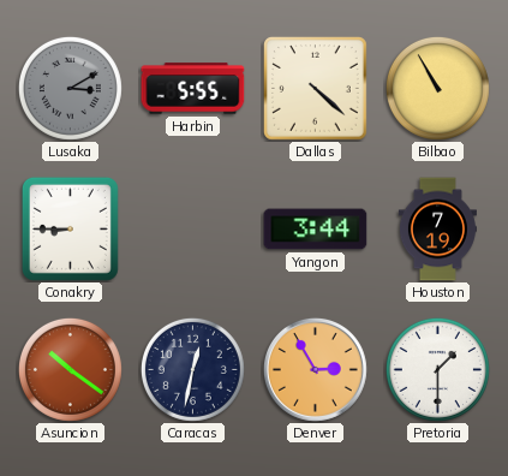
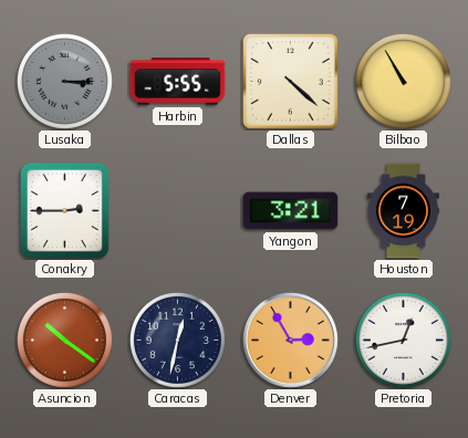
Lusaka: 3:10 -> 3:15 (64, 81)
Conakry: 8:45 -> 2:45 (64, 210)
Yangon: 3:44 -> 3:21 (291, 211)
Pretoria: 1:30 -> 12:43 (403, 340)
